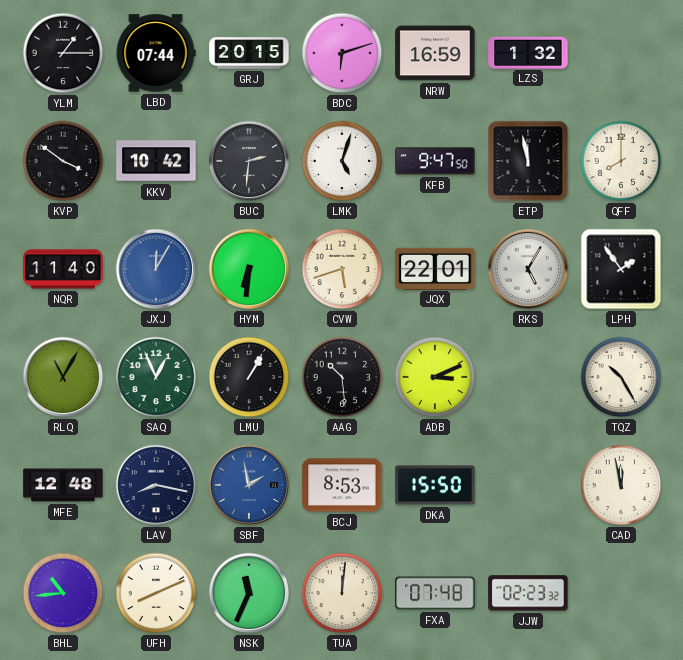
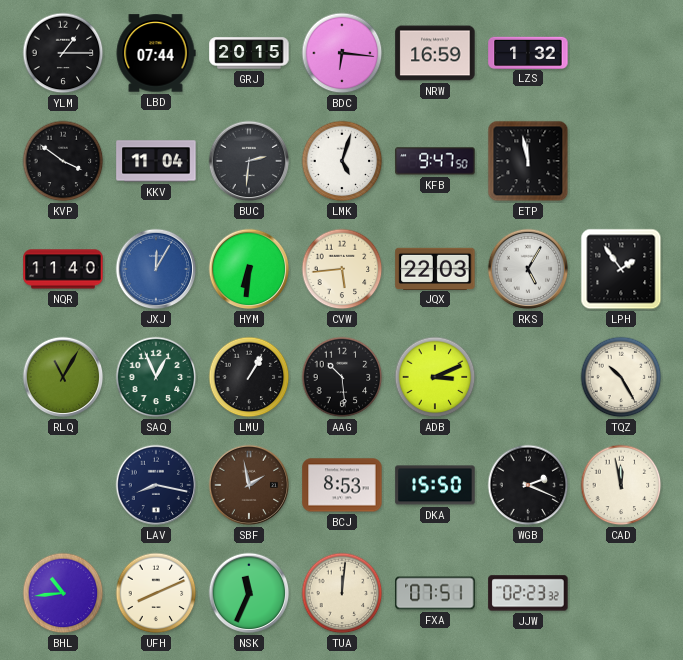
BDC: 6:12 -> 6:16 (342, 53)
KKV: 10:42 -> 11:04 (156, 161)
QFF: 8:00 -> none (621, 161)
CVW: 5:42 -> 5:44 (342, 269)
JQX: 22:01 -> 22:03 (435, 268)
MFE: 12:48 -> none (63, 485)
SBF dial: blue -> brown (249, 485)
WGB: none -> 2:19 (528, 485)
FXA: 07:48 -> 07:51 (435, 593)
